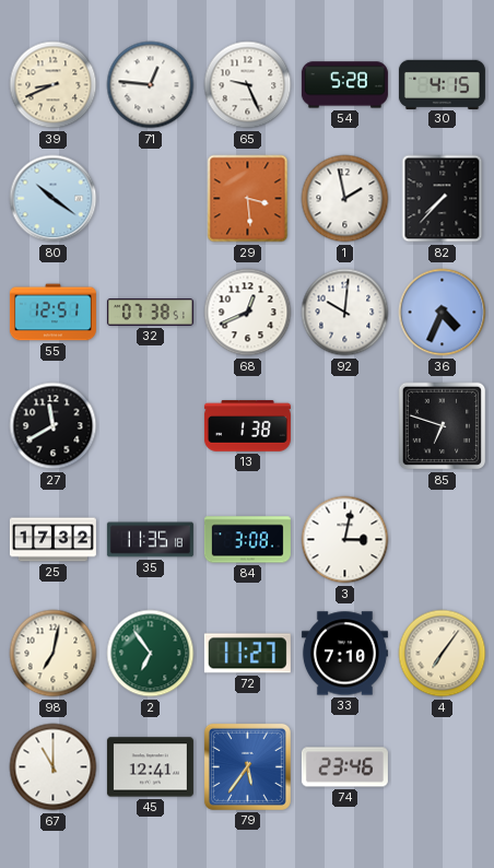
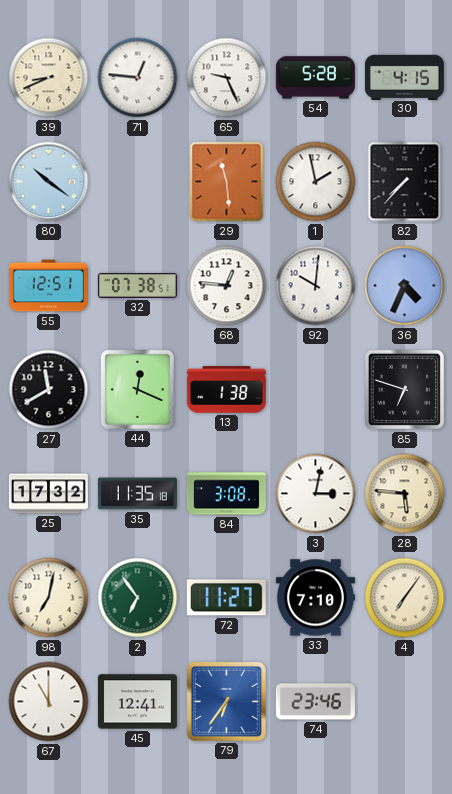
29: 3:29 -> 11:29 (227, 182)
68: 12:41 -> 12:46 (227, 286)
44: none -> 12:19 (137, 389)
28: none -> 5:46 (405, 494)
79: 5:36 -> 6:36 (226, 701)
